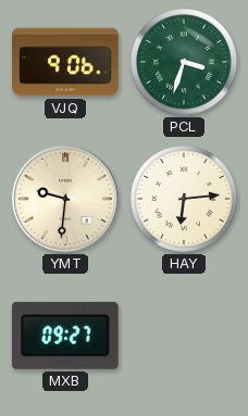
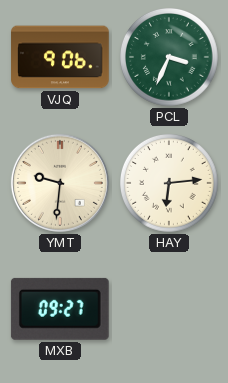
PCL: 3:33 -> 3:34 (170, 58)
